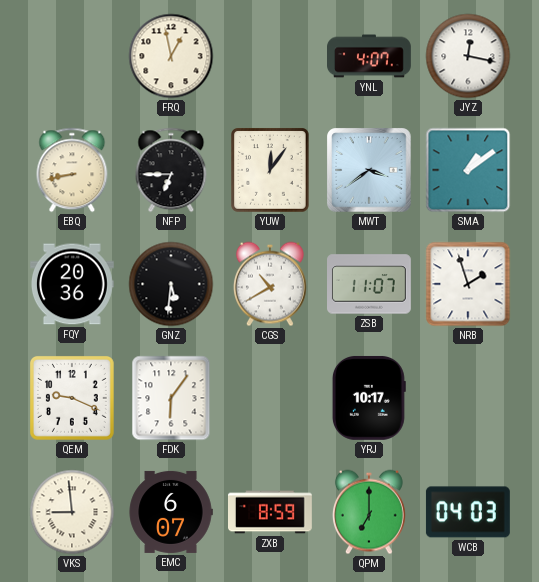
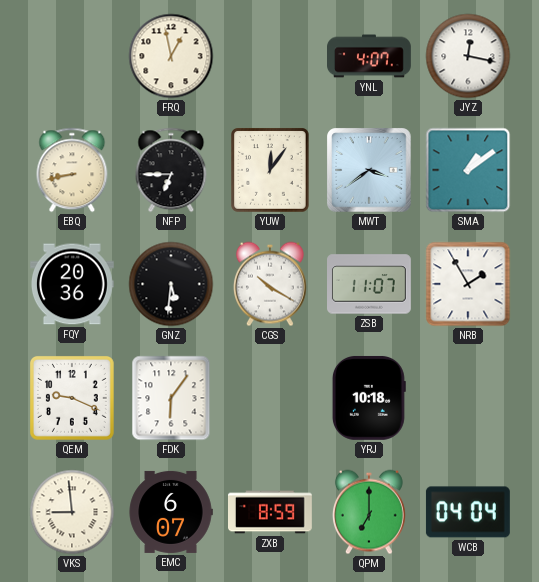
CGS: 10:40 -> 10:20 (270, 284)
NRB: 1:57 -> 1:55 (468, 284)
YRJ: 10:17 -> 10:18 (369, 398)
WCB: 04:03 -> 04:04 (468, 512)
